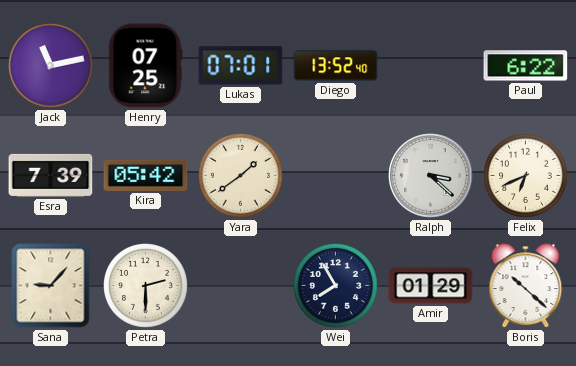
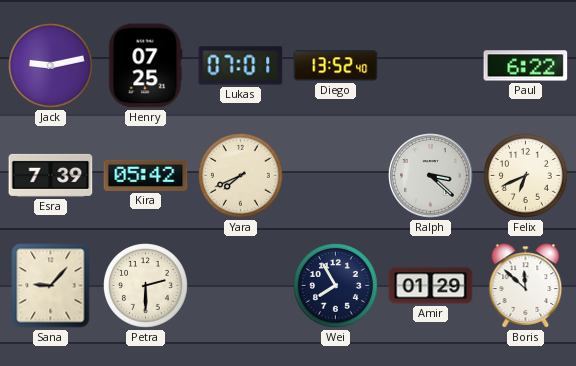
Jack: 11:13 -> 9:13 (51, 66)
Yara: 1:39 -> 7:41 (241, 176)
Boris: 10:22 -> 11:52 (526, 286)
